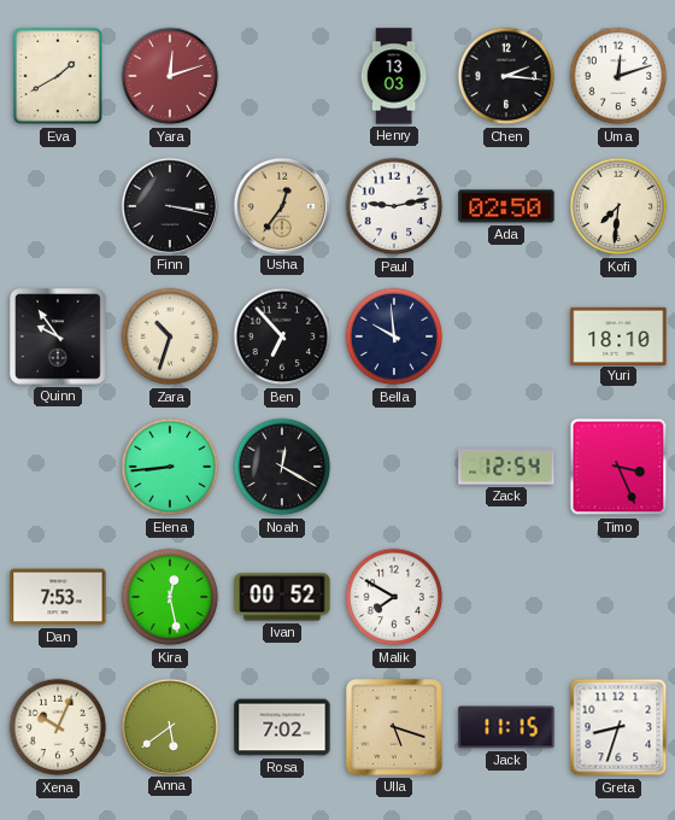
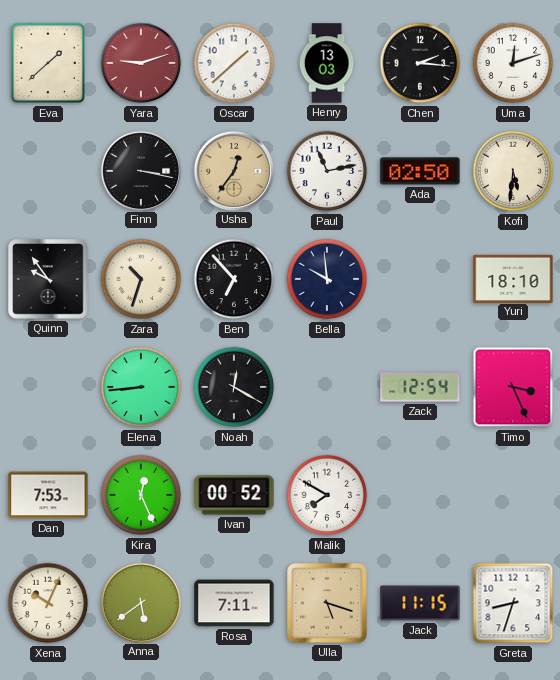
Eva: 1:40 -> 1:38 (47, 63)
Yara: 12:12 -> 9:12 (141, 63)
Oscar: none -> 1:38 (234, 63)
Paul: 9:13 -> 11:13 (327, 171)
Kofi: 7:31 -> 5:31 (513, 171)
Kira: 12:28 -> 12:26 (141, 495)
Rosa: 7:02 -> 7:11 (234, 603)
